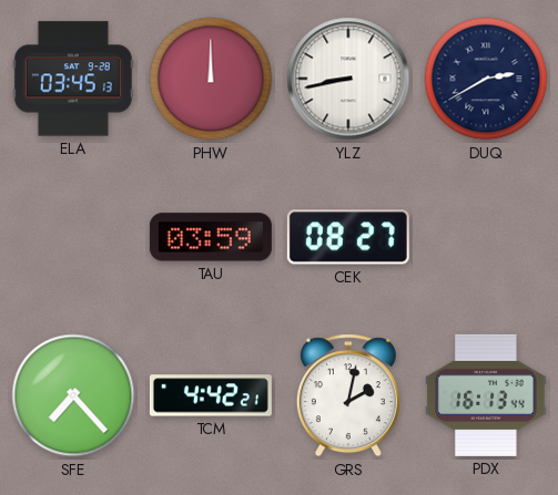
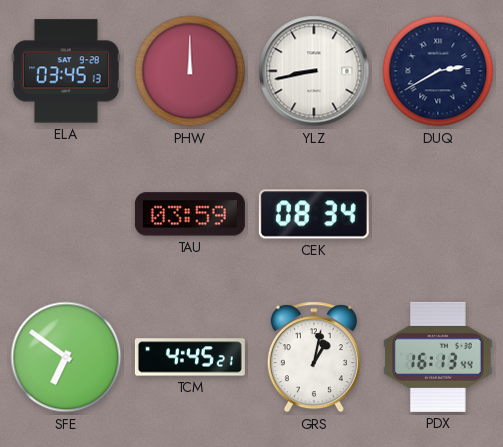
CEK: 08:27 -> 08:34 (314, 214)
SFE: 7:23 -> 6:51 (66, 357)
TCM: 4:42 -> 4:45 (190, 357)
GRS: 2:02 -> 1:02 (314, 357)
